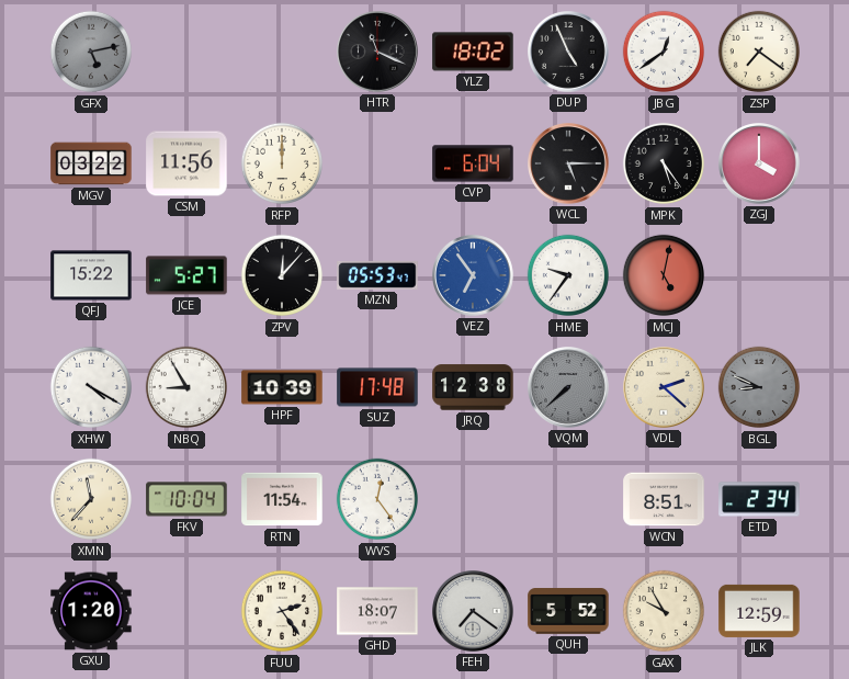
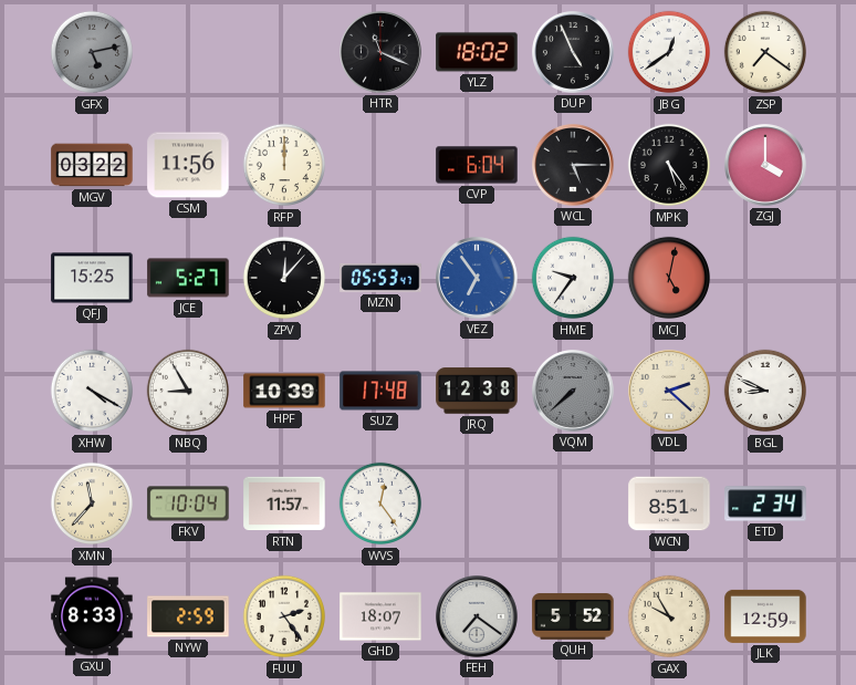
QFJ: 15:22 -> 15:25 (92, 278)
BGL dial: grey -> white (765, 391)
RTN: 11:54 -> 11:57 (284, 504)
GXU: 1:20 -> 8:33 (92, 616)
NYW: none -> 2:59 (188, 616)
